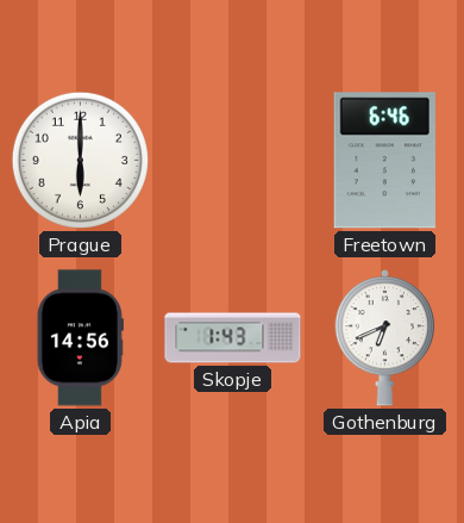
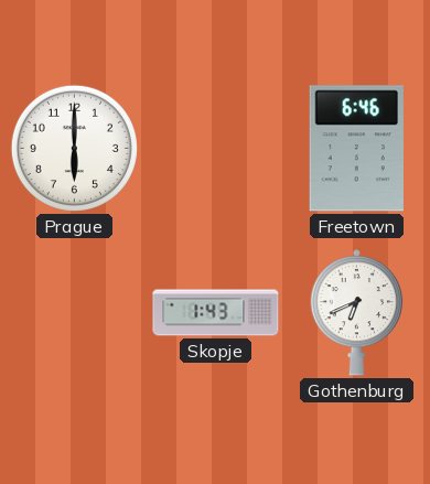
Apia: 14:56 -> none (80, 338)
